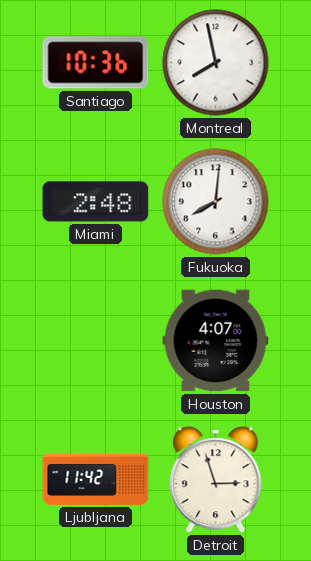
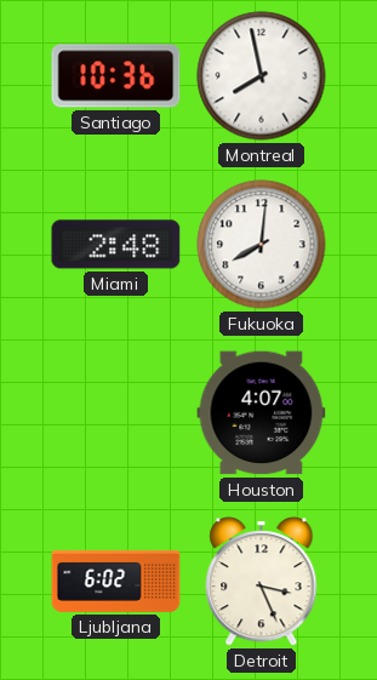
Ljubljana: 11:42 -> 6:02 (116, 581)
Detroit: 2:57 -> 3:26 (262, 582)
